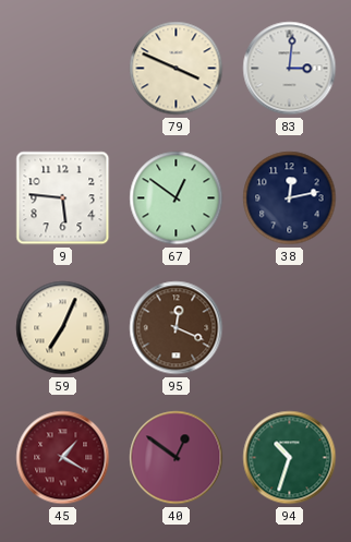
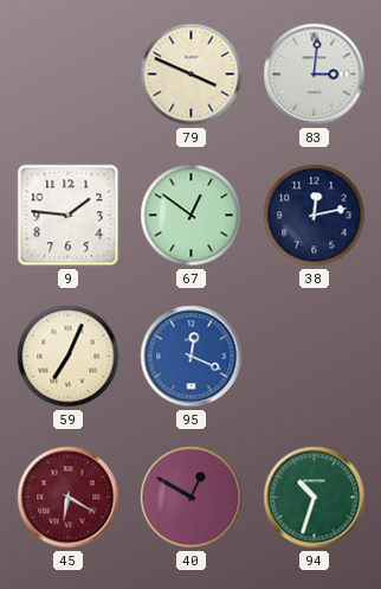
9: 5:46 -> 1:46 (69, 216)
95 dial: brown -> blue (192, 357)
45: 1:20 -> 6:20 (69, 498)
40: 12:51 -> 12:50 (192, 498)
